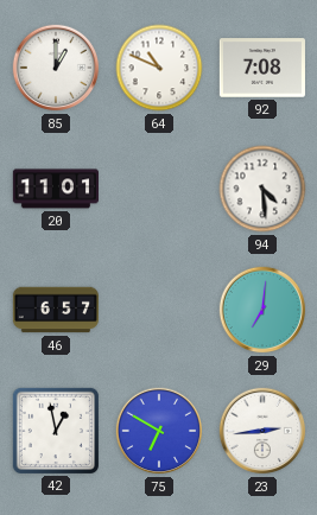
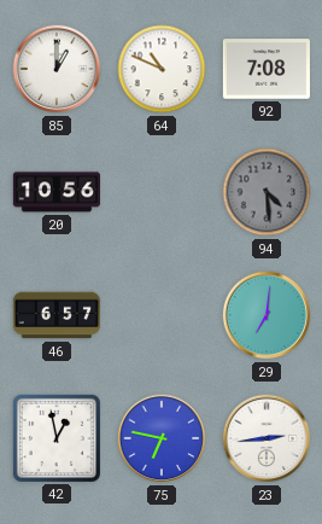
20: 11:01 -> 10:56 (55, 192)
94 dial: white -> grey (267, 192)
75: 6:50 -> 6:47 (162, 438)
